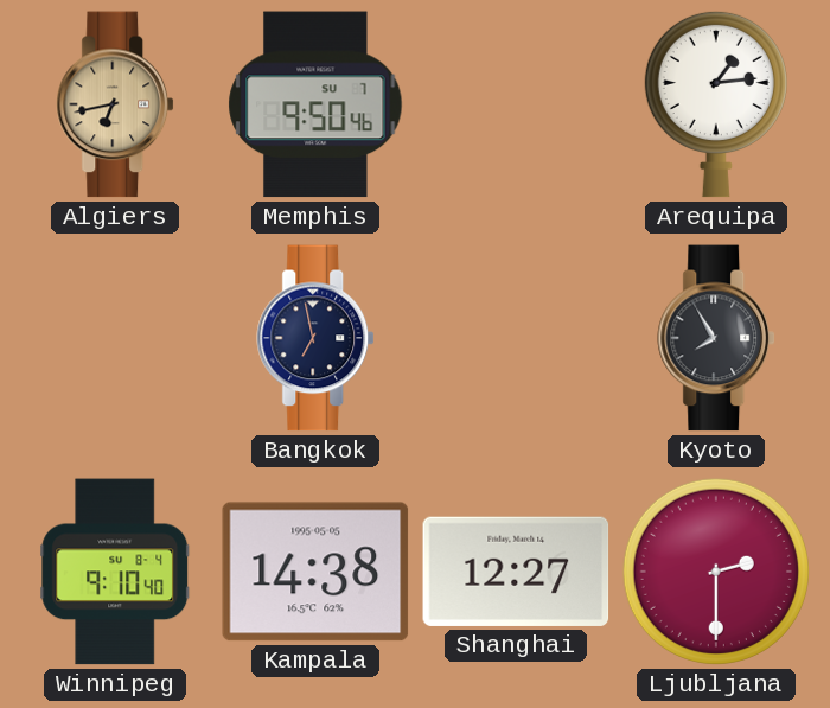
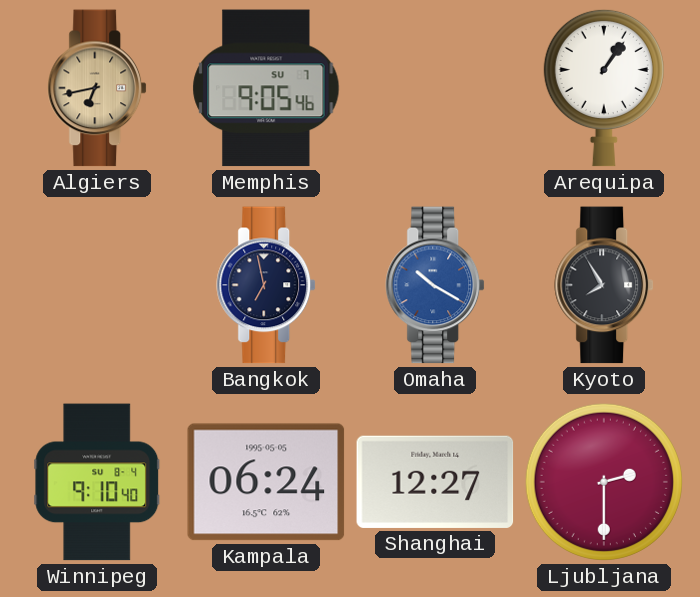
Memphis: 9:50 -> 9:05 (266, 88)
Arequipa: 1:14 -> 1:06 (604, 88)
Omaha: none -> 10:20 (436, 285)
Kampala: 14:38 -> 06:24 (266, 482)
